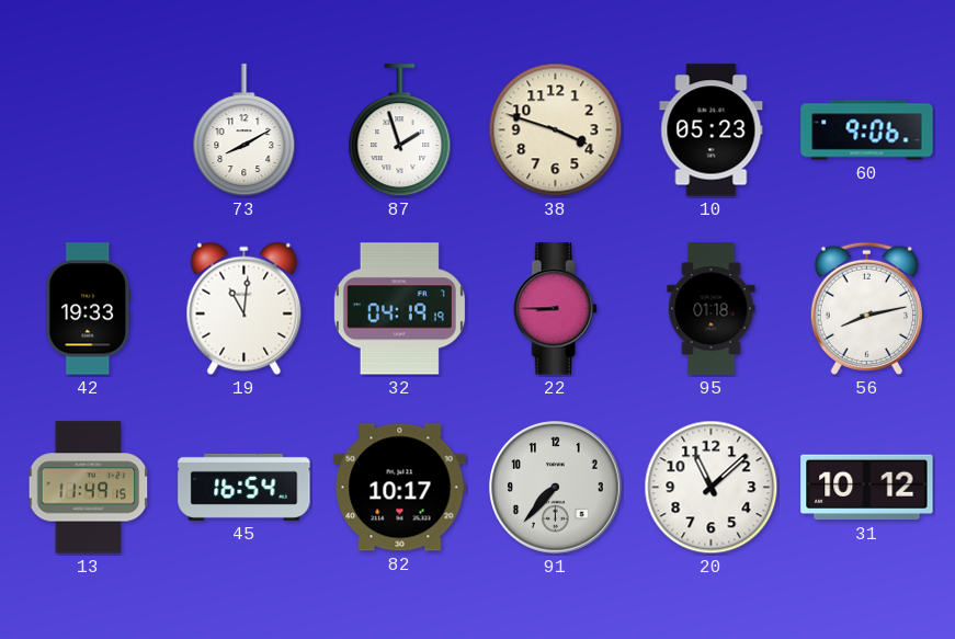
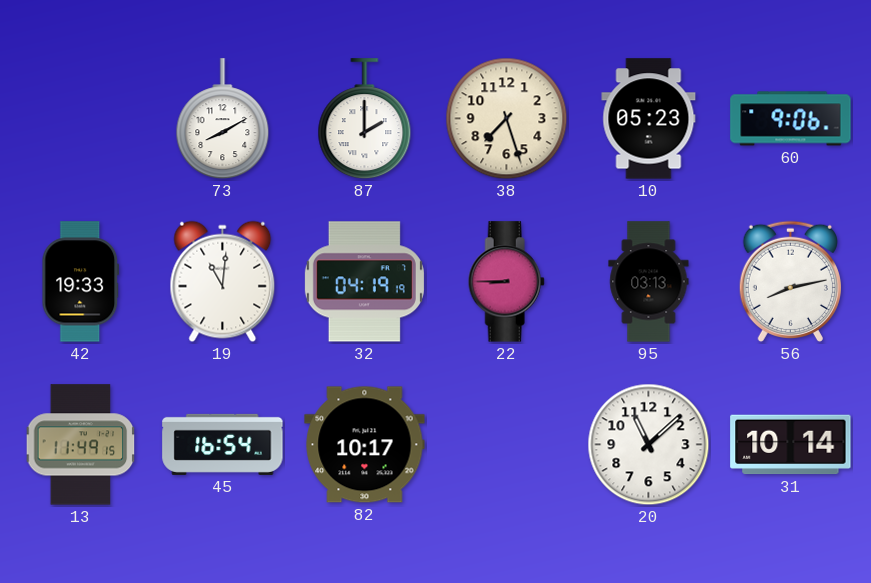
87: 1:57 -> 2:00 (365, 119)
38: 3:48 -> 7:27 (507, 119)
95: 01:18 -> 03:13 (649, 282)
91: 7:37 -> none (556, 488)
31: 10:12 -> 10:14 (791, 445)
